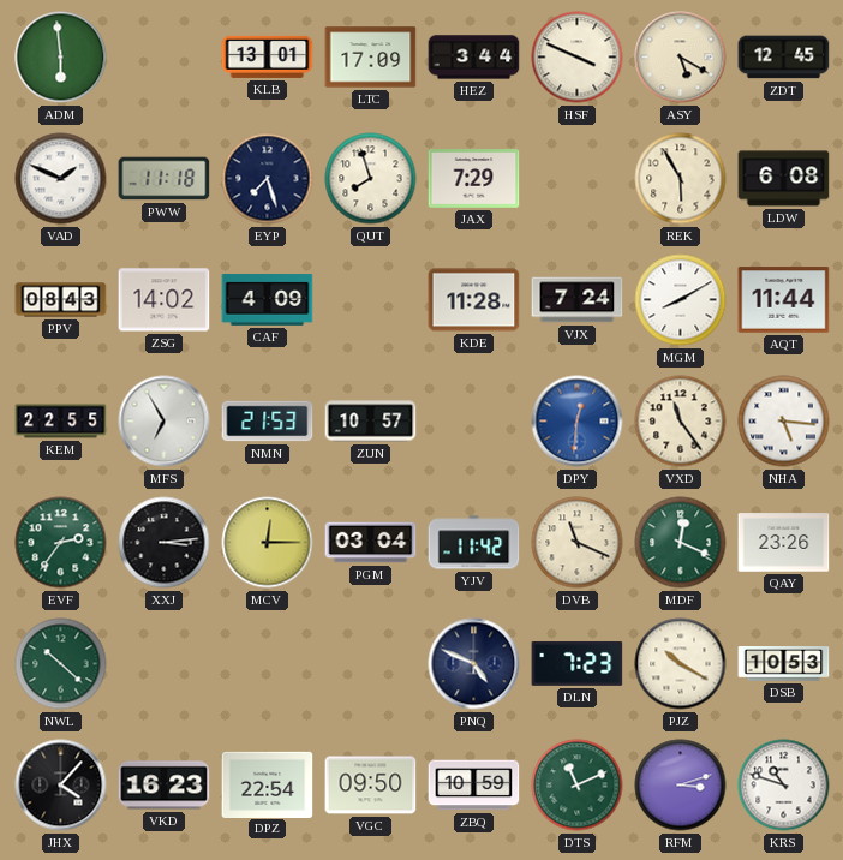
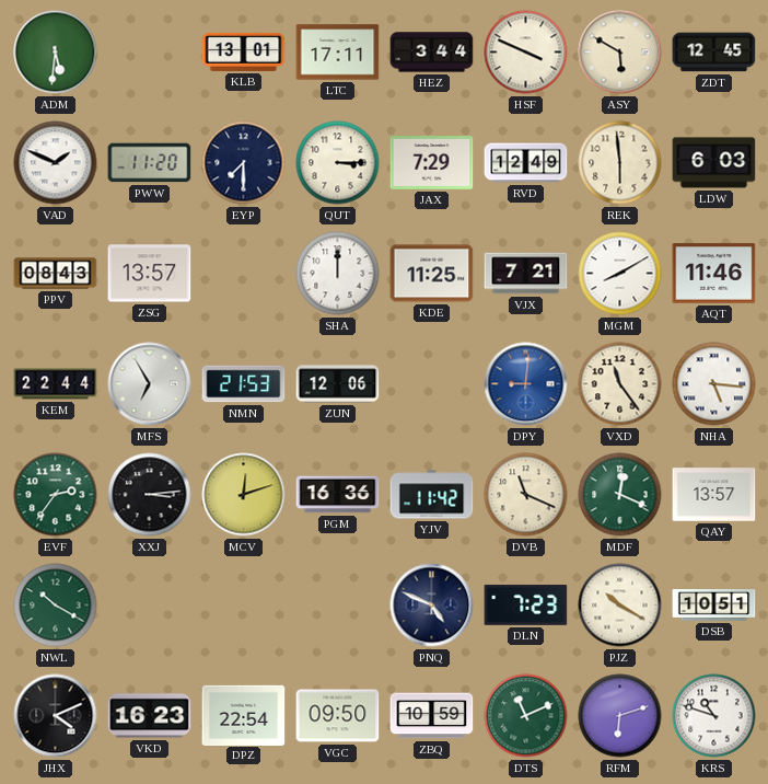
ADM: 5:59 -> 5:31 (56, 53)
LTC: 17:09 -> 17:11 (338, 53)
ASY: 5:20 -> 5:50 (620, 53)
PWW: 11:18 -> 11:20 (150, 163)
EYP: 7:27 -> 7:30 (244, 163)
QUT: 7:57 -> 3:15 (338, 163)
RVD: none -> 12:49 (526, 163)
REK: 5:55 -> 5:59 (620, 163)
LDW: 6:08 -> 6:03 (714, 163)
ZSG: 14:02 -> 13:57 (150, 274)
CAF: 4:09 -> none (268, 300)
SHA: none -> 12:00 (338, 274)
KDE: 11:28 -> 11:25 (432, 274)
VJX: 7:24 -> 7:21 (526, 274)
AQT: 11:44 -> 11:46 (714, 274)
KEM: 22:55 -> 22:44 (56, 384)
ZUN: 10:57 -> 12:06 (338, 384)
DPY: 12:31 -> 9:01 (526, 384)
MCV: 12:15 -> 12:12 (244, 495)
PGM: 03:04 -> 16:36 (338, 495)
QAY: 23:26 -> 13:57 (714, 495)
NWL: 10:22 -> 10:20 (56, 606)
DSB: 10:53 -> 10:51 (714, 606)
JHX: 4:07 -> 4:11 (56, 716)
RFM: 3:12 -> 6:12 (620, 716)
